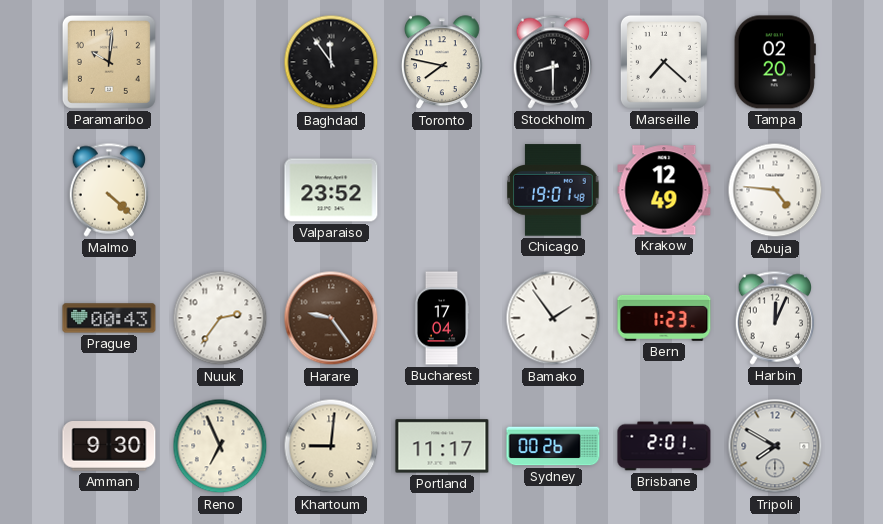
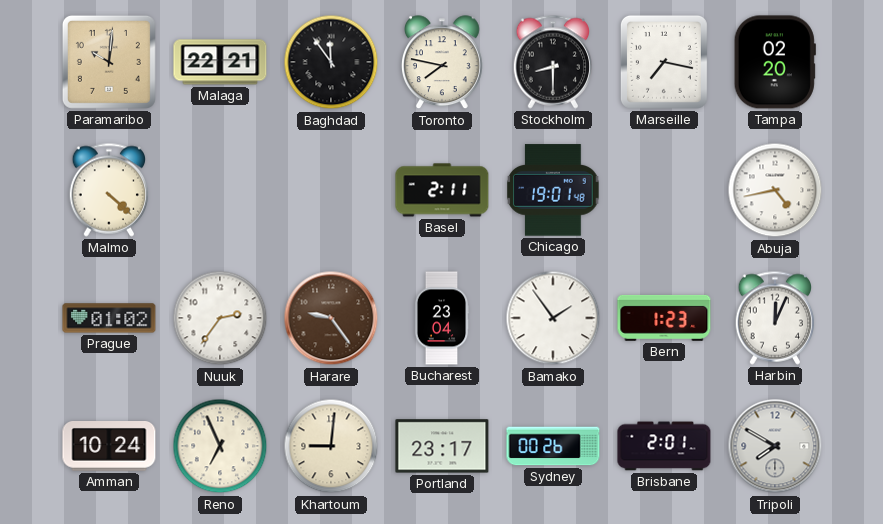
Malaga: none -> 22:21 (220, 62)
Marseille: 7:22 -> 7:17 (664, 62)
Valparaiso: 23:52 -> none (331, 190)
Basel: none -> 2:11 (442, 190)
Krakow: 12:49 -> none (664, 190)
Abuja: 4:46 -> 4:43 (775, 190)
Prague: 00:43 -> 01:02 (109, 318)
Bucharest: 17:04 -> 23:04 (442, 318)
Amman: 9:30 -> 10:24 (109, 447)
Portland: 11:17 -> 23:17 (442, 446)
